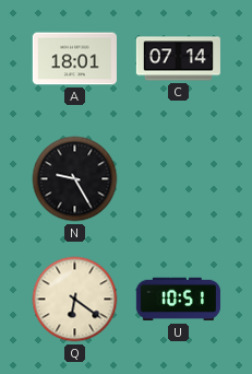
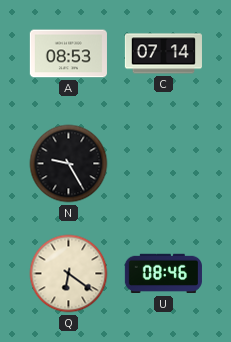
A: 18:01 -> 08:53 (68, 54)
U: 10:51 -> 08:46 (163, 274)
